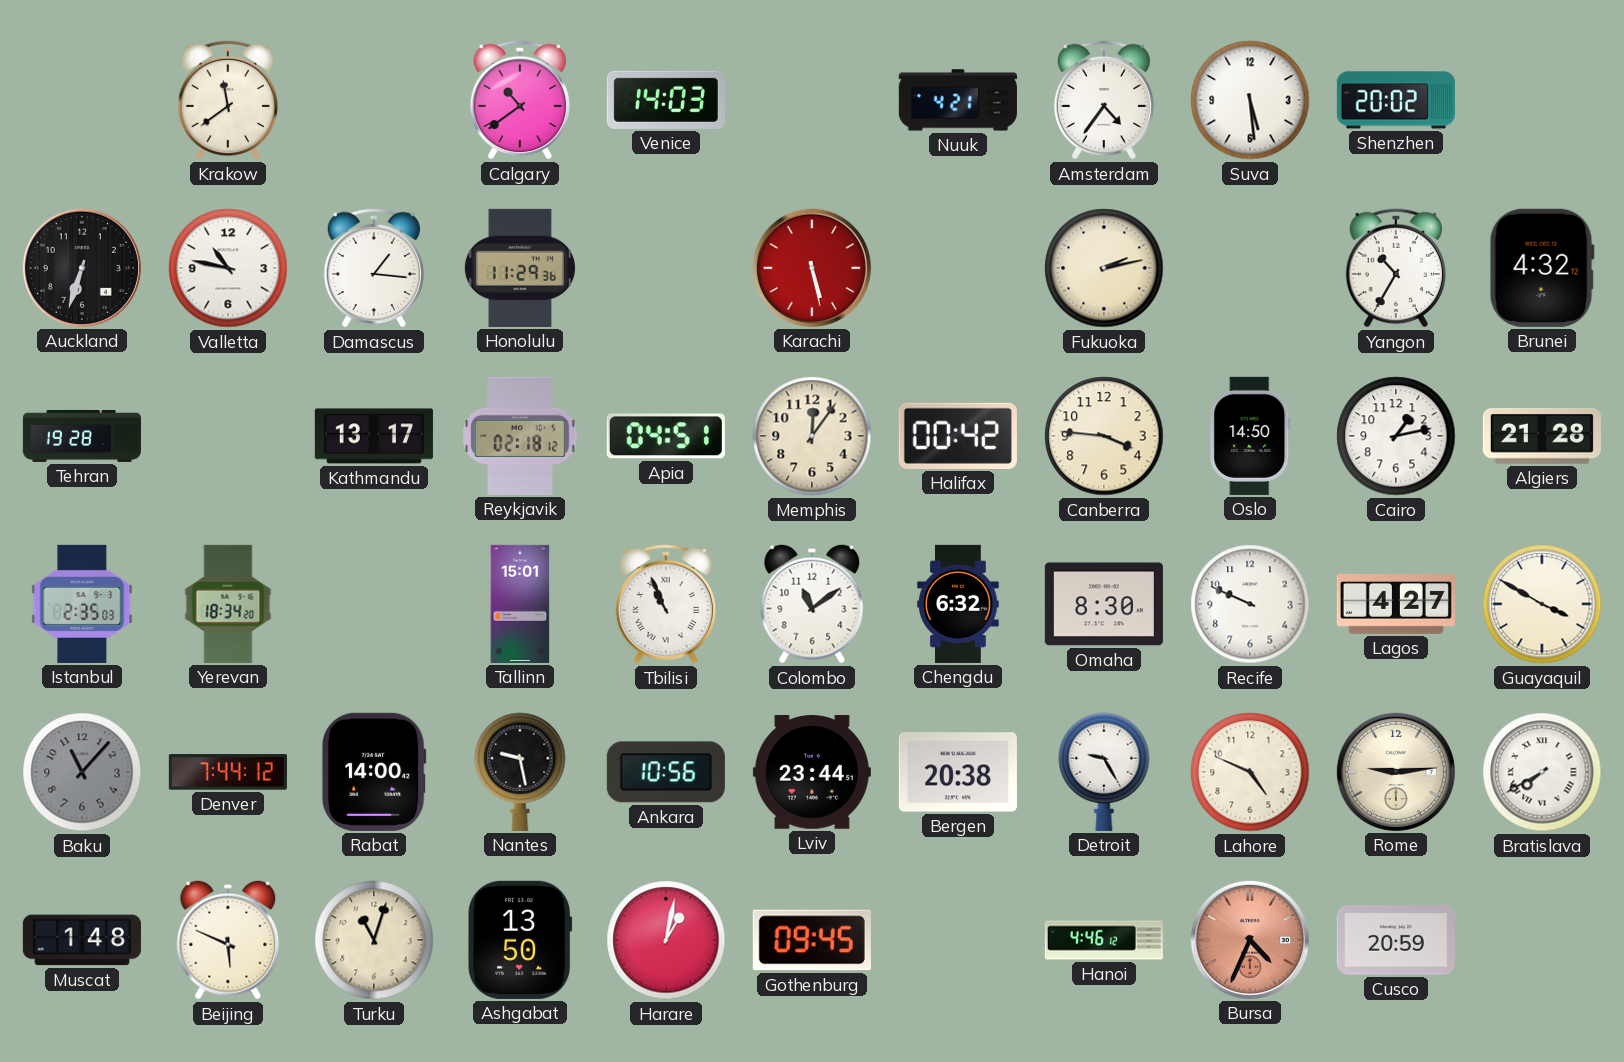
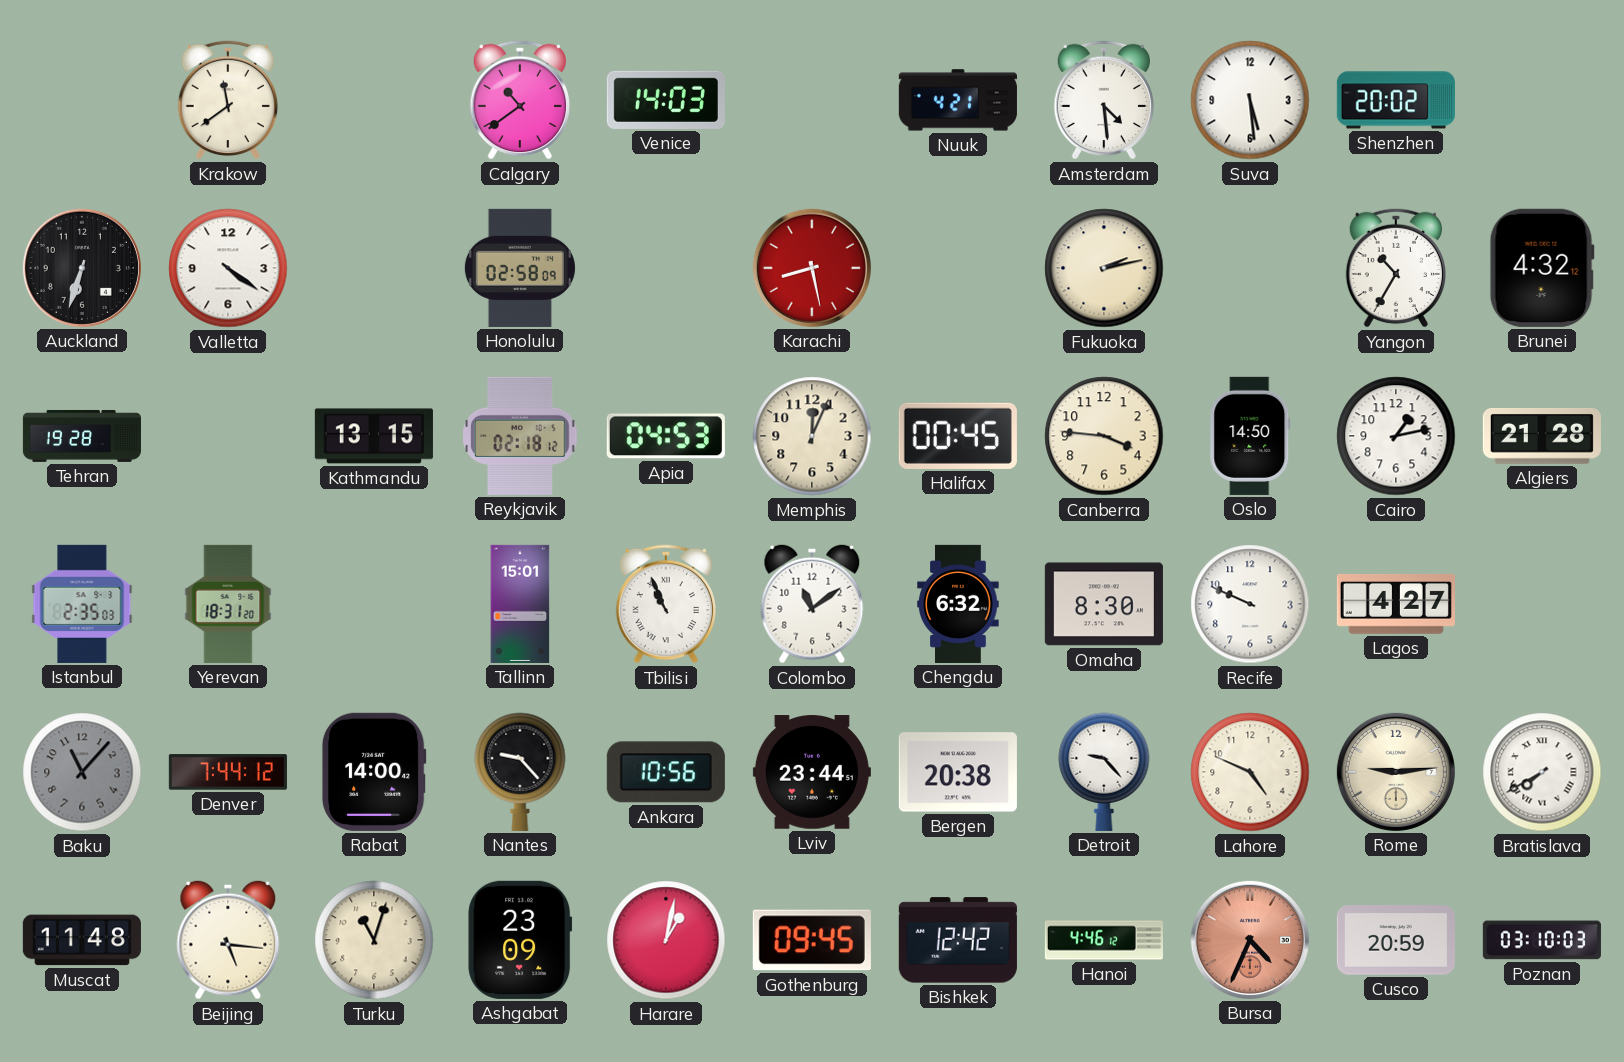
Amsterdam: 4:36 -> 4:29 (1103, 100)
Valletta: 10:47 -> 4:21 (228, 268)
Damascus: 1:16 -> none (373, 268)
Honolulu: 11:29 -> 02:58 (520, 268)
Karachi: 5:28 -> 8:28 (812, 268)
Kathmandu: 13:17 -> 13:15 (374, 436)
Apia: 04:51 -> 04:53 (666, 436)
Memphis: 12:06 -> 12:04 (812, 436)
Halifax: 00:42 -> 00:45 (958, 436)
Yerevan: 18:34 -> 18:31 (228, 604)
Guayaquil: 3:50 -> none (1542, 604)
Nantes: 9:28 -> 9:23 (520, 772)
Detroit: 9:25 -> 9:23 (1104, 772)
Muscat: 1:48 -> 11:48 (82, 940)
Beijing: 5:49 -> 5:16 (228, 940)
Ashgabat: 13:50 -> 23:09 (520, 940)
Bishkek: none -> 12:42 (958, 940)
Poznan: none -> 03:10 (1542, 940)
